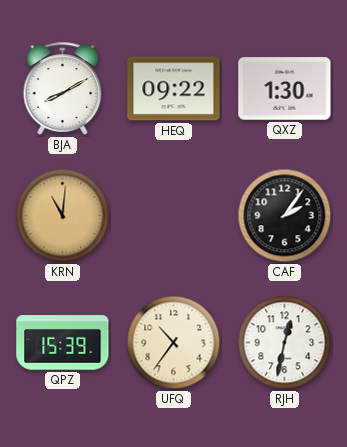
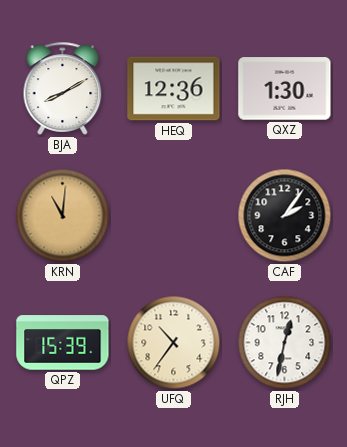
HEQ: 09:22 -> 12:36 (174, 89)
